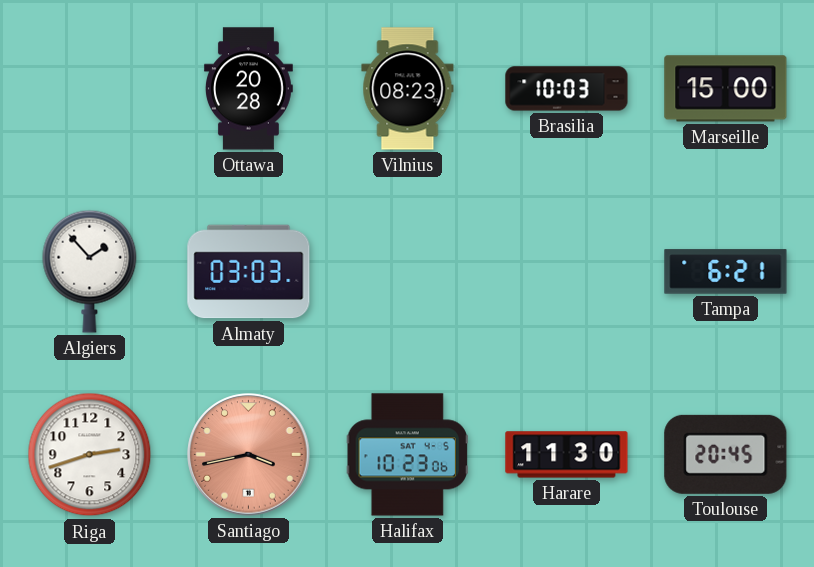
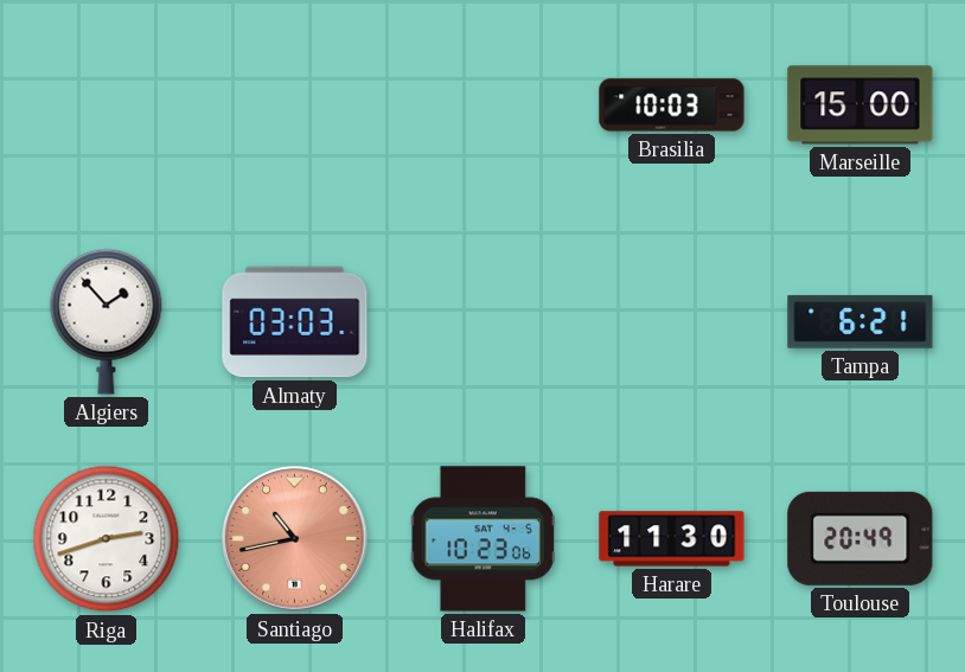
Ottawa: 20:28 -> none (248, 89)
Vilnius: 08:23 -> none (408, 89)
Santiago: 3:43 -> 10:43 (295, 539)
Toulouse: 20:45 -> 20:49 (861, 538)
